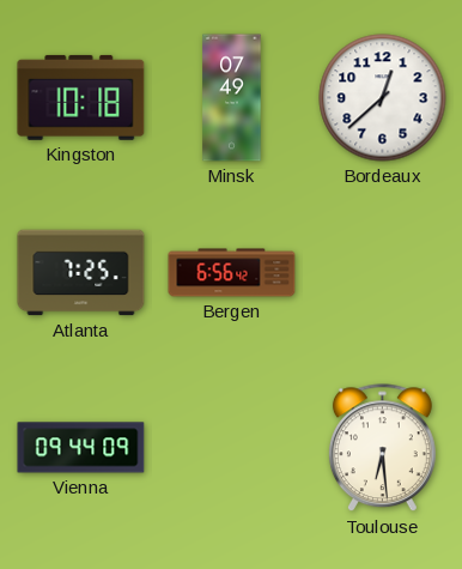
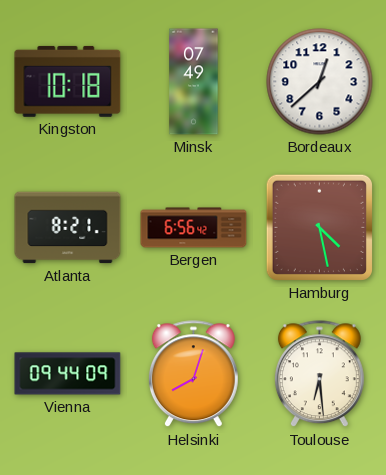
Atlanta: 7:25 -> 8:21 (68, 228)
Hamburg: none -> 4:28 (319, 227)
Helsinki: none -> 8:03 (193, 374)
